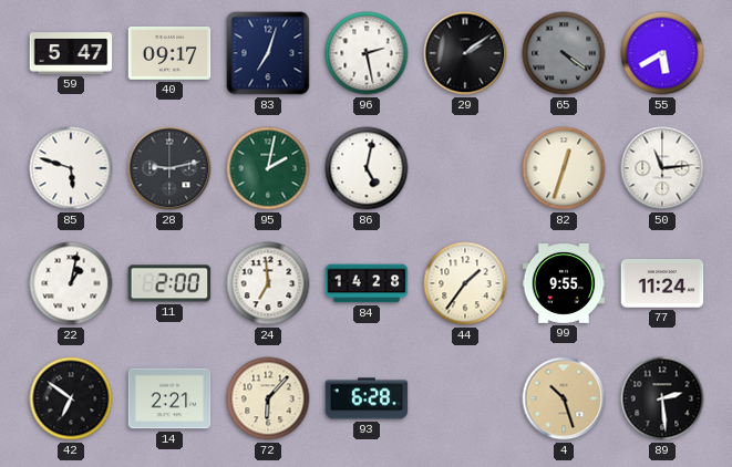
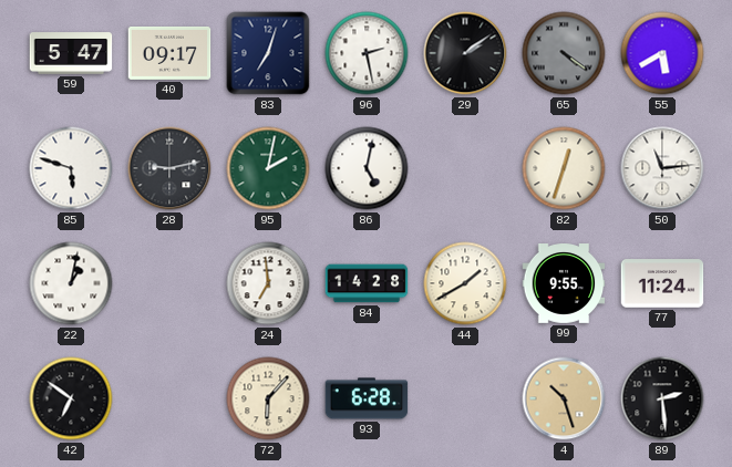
11: 2:00 -> none (169, 283)
44: 1:36 -> 1:40 (465, 283)
14: 2:21 -> none (169, 398)
